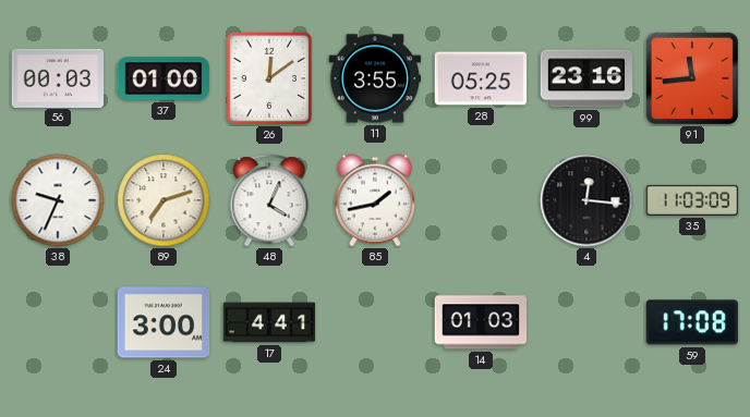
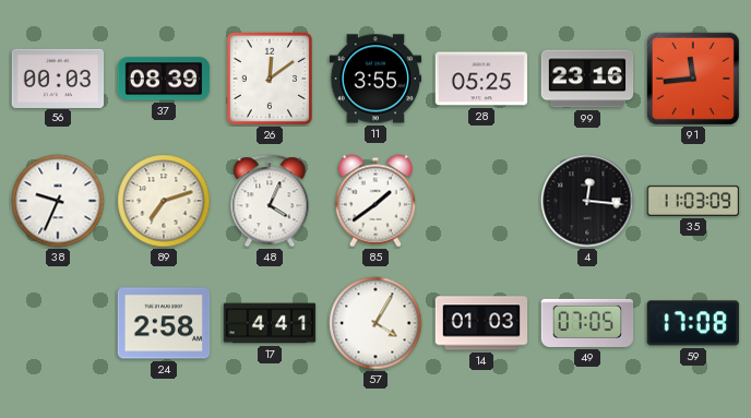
37: 01:00 -> 08:39 (164, 79)
85: 1:43 -> 1:39 (374, 201)
24: 3:00 -> 2:58 (164, 323)
57: none -> 4:05 (375, 323)
49: none -> 07:05 (587, 323)
